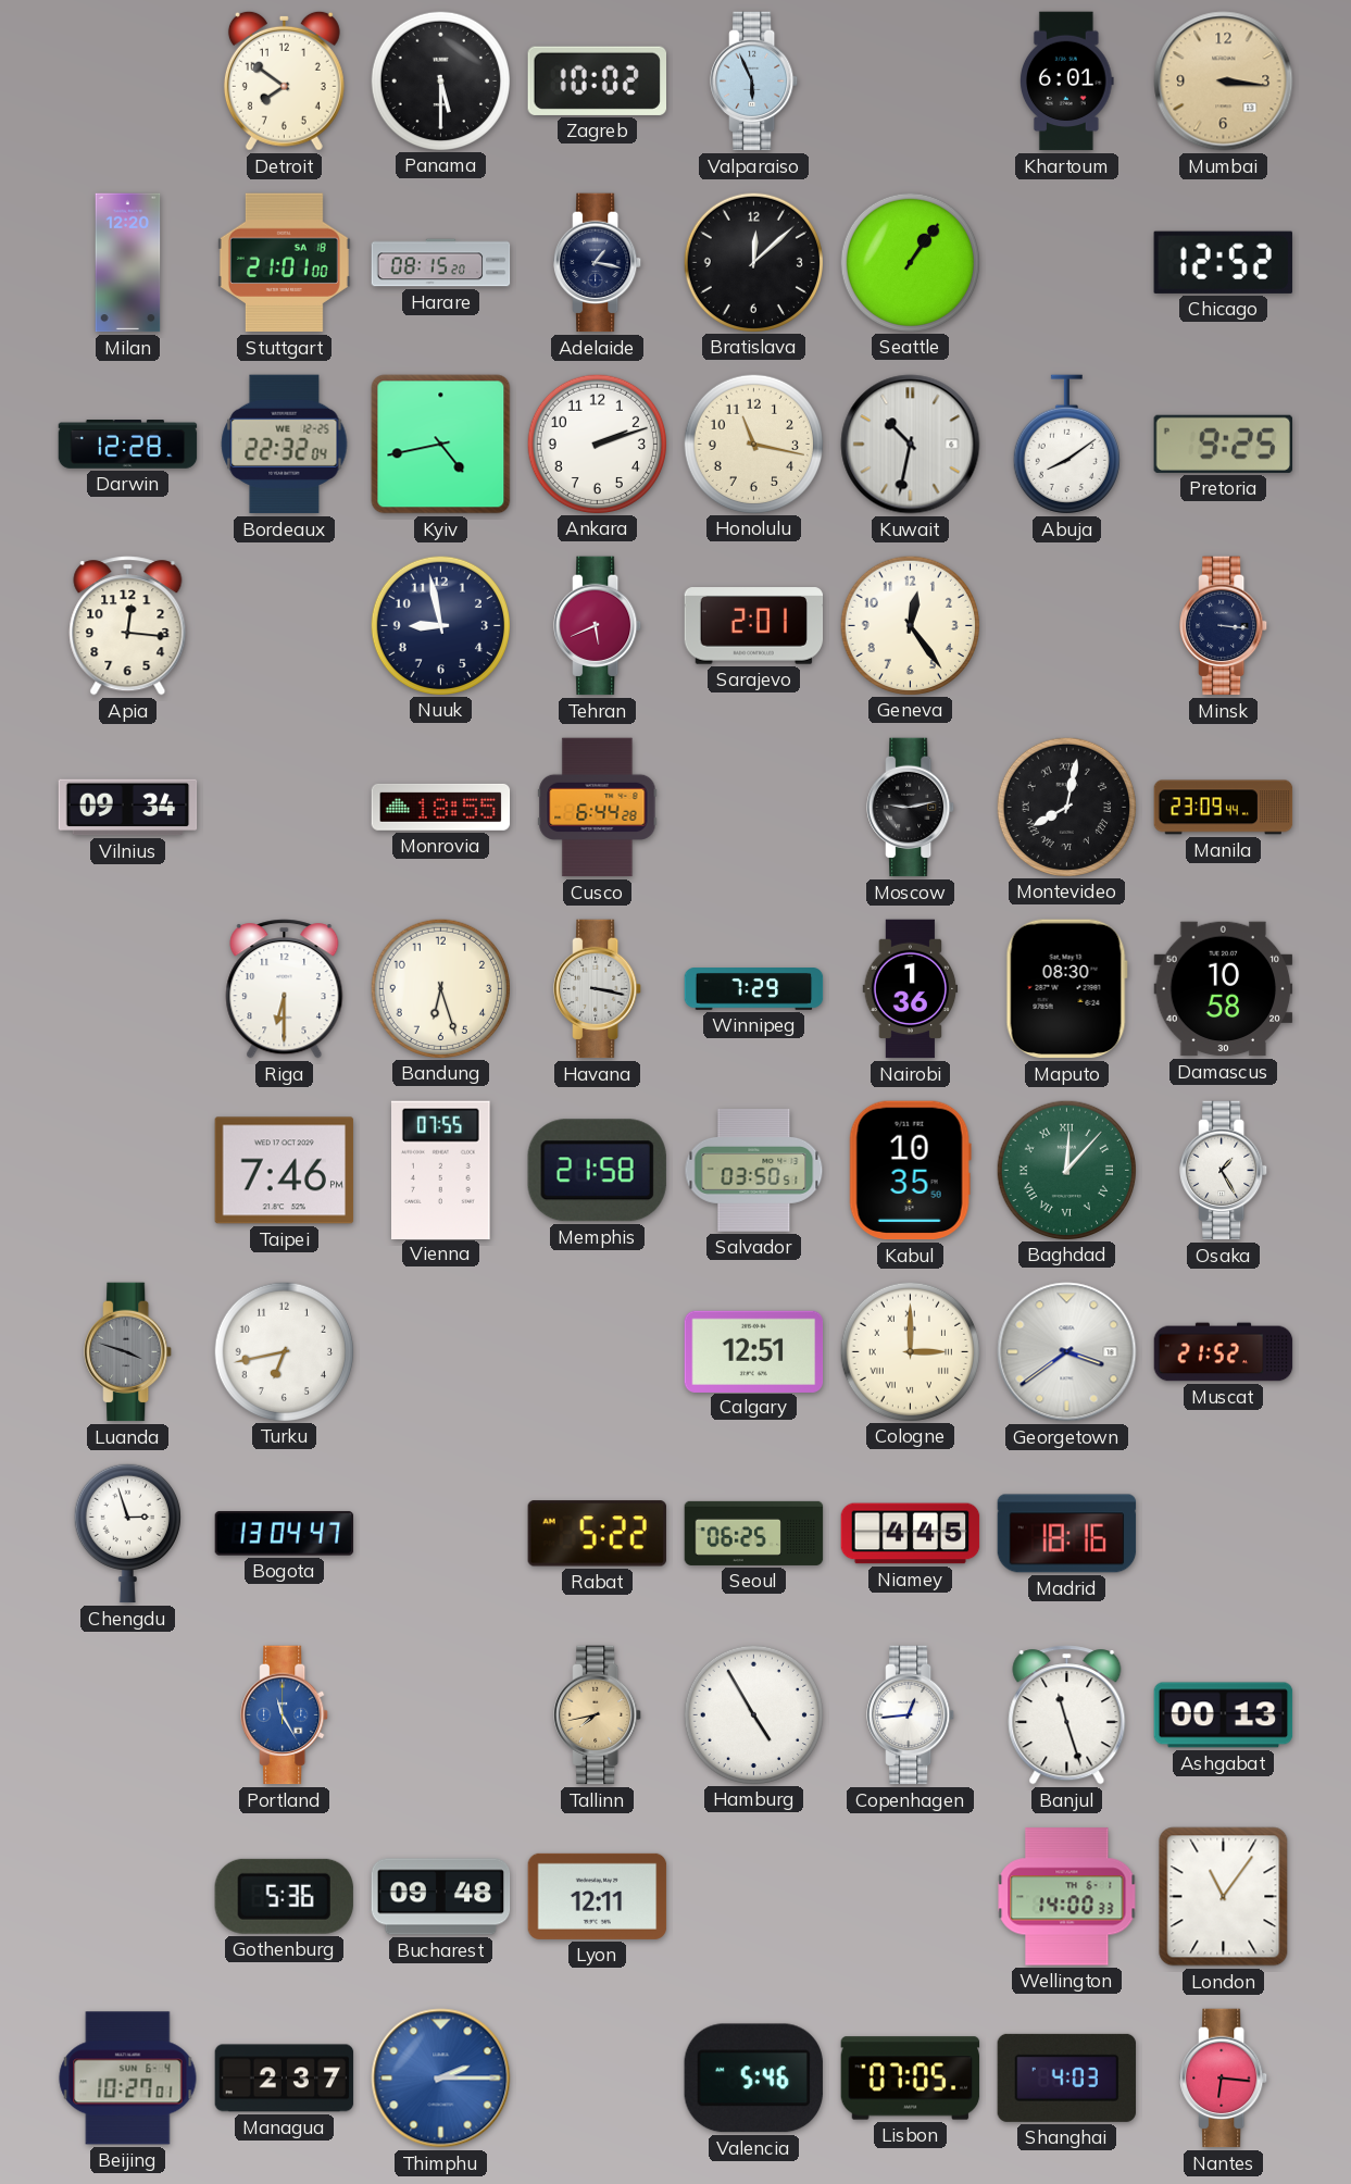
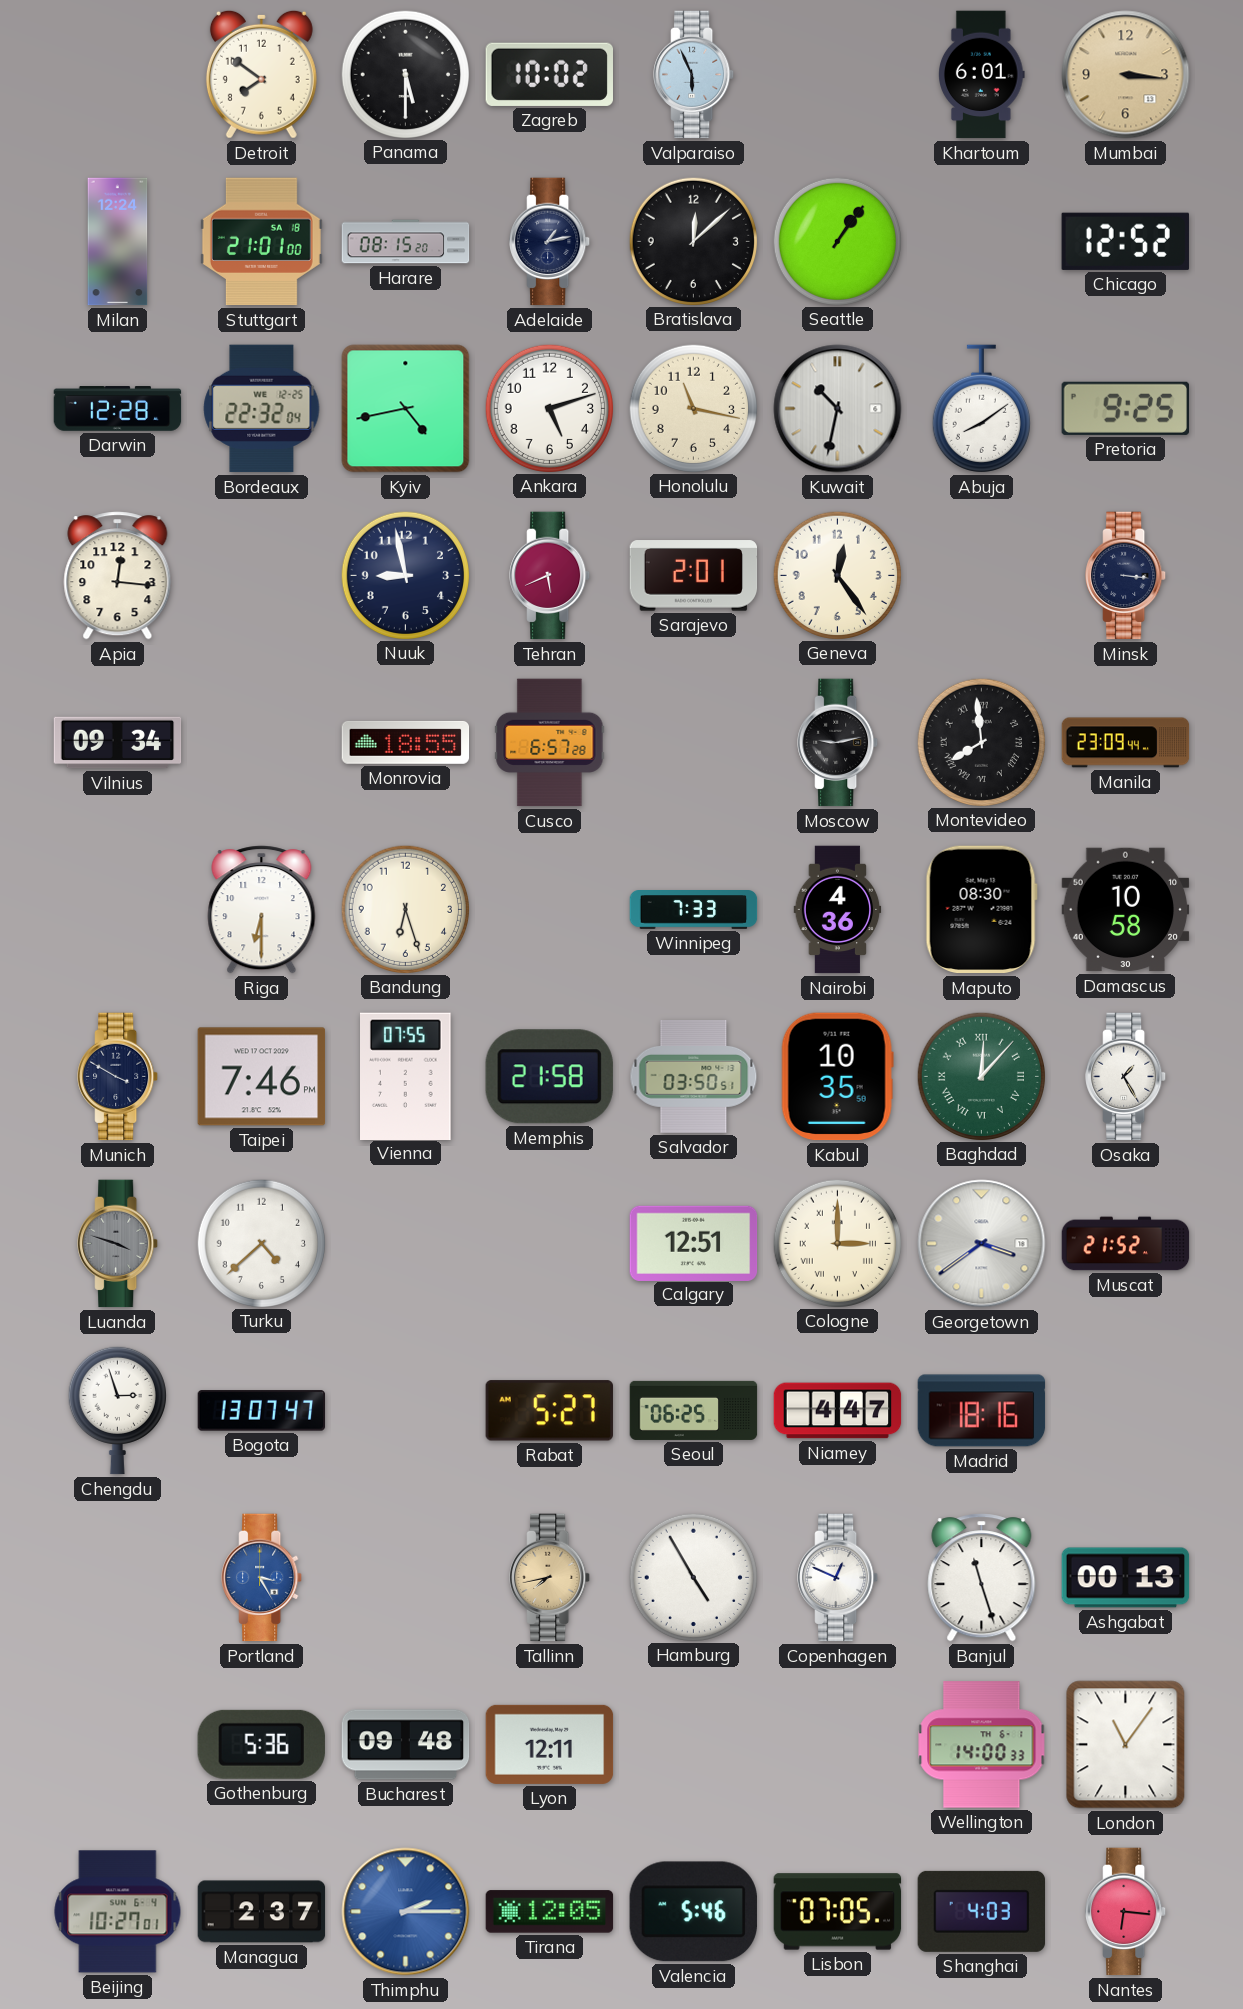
Milan: 12:20 -> 12:24 (118, 242)
Adelaide: 1:17 -> 1:13 (550, 242)
Ankara: 2:12 -> 5:12 (549, 408)
Cusco: 6:44 -> 6:57 (550, 743)
Montevideo: 8:02 -> 7:59 (981, 742)
Havana: 3:17 -> none (598, 989)
Winnipeg: 7:29 -> 7:33 (694, 910)
Nairobi: 1:36 -> 4:36 (838, 910)
Munich: none -> 3:50 (118, 1077)
Turku: 6:43 -> 4:38 (261, 1243)
Bogota: 13:04 -> 13:07 (262, 1411)
Rabat: 5:22 -> 5:27 (549, 1411)
Niamey: 4:45 -> 4:47 (838, 1411)
Portland: 11:25 -> 3:25 (262, 1578)
Copenhagen: 12:44 -> 12:49 (838, 1578)
Tirana: none -> 12:05 (550, 1912)
